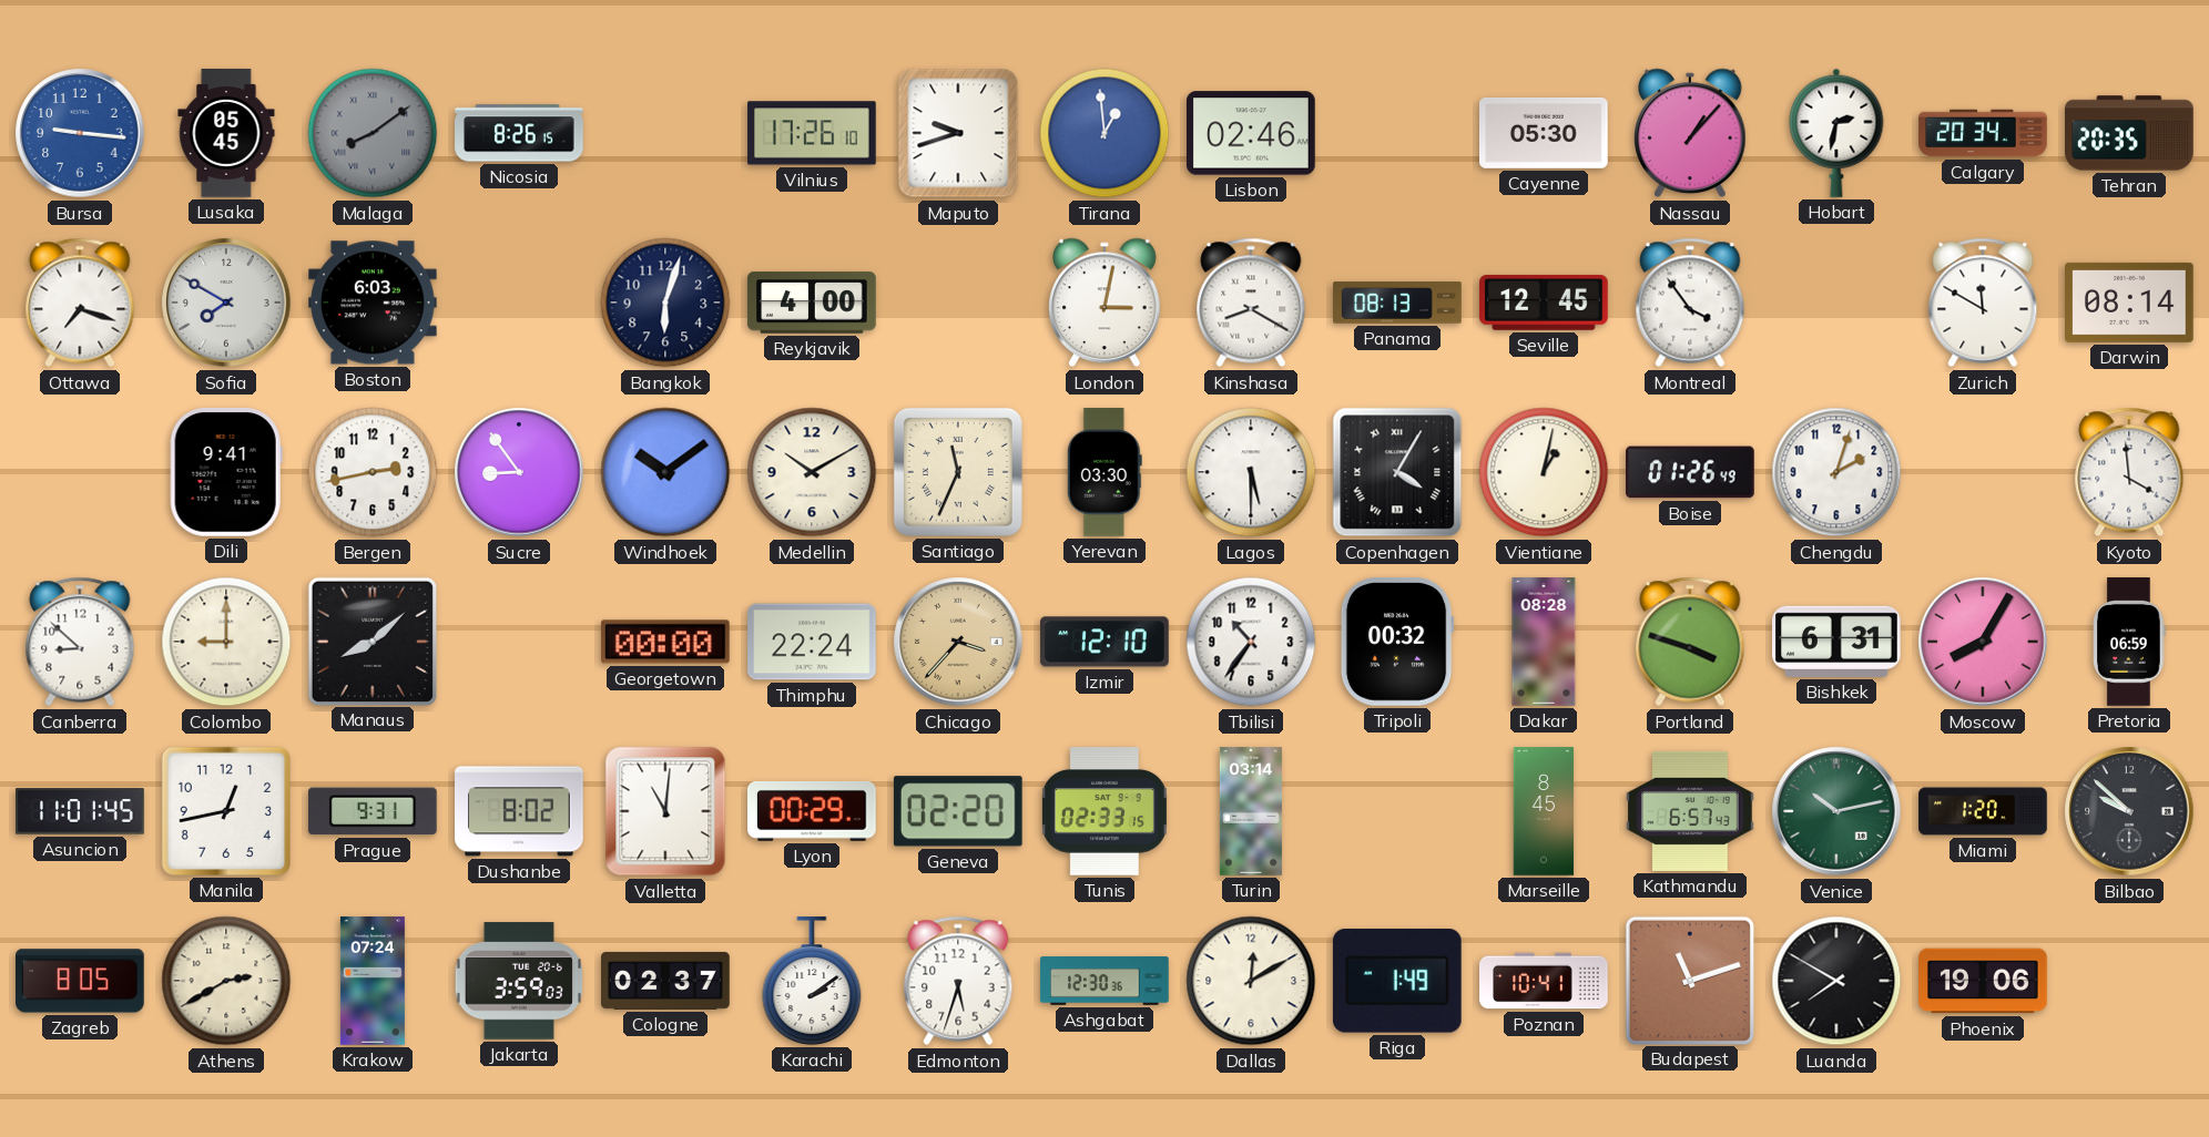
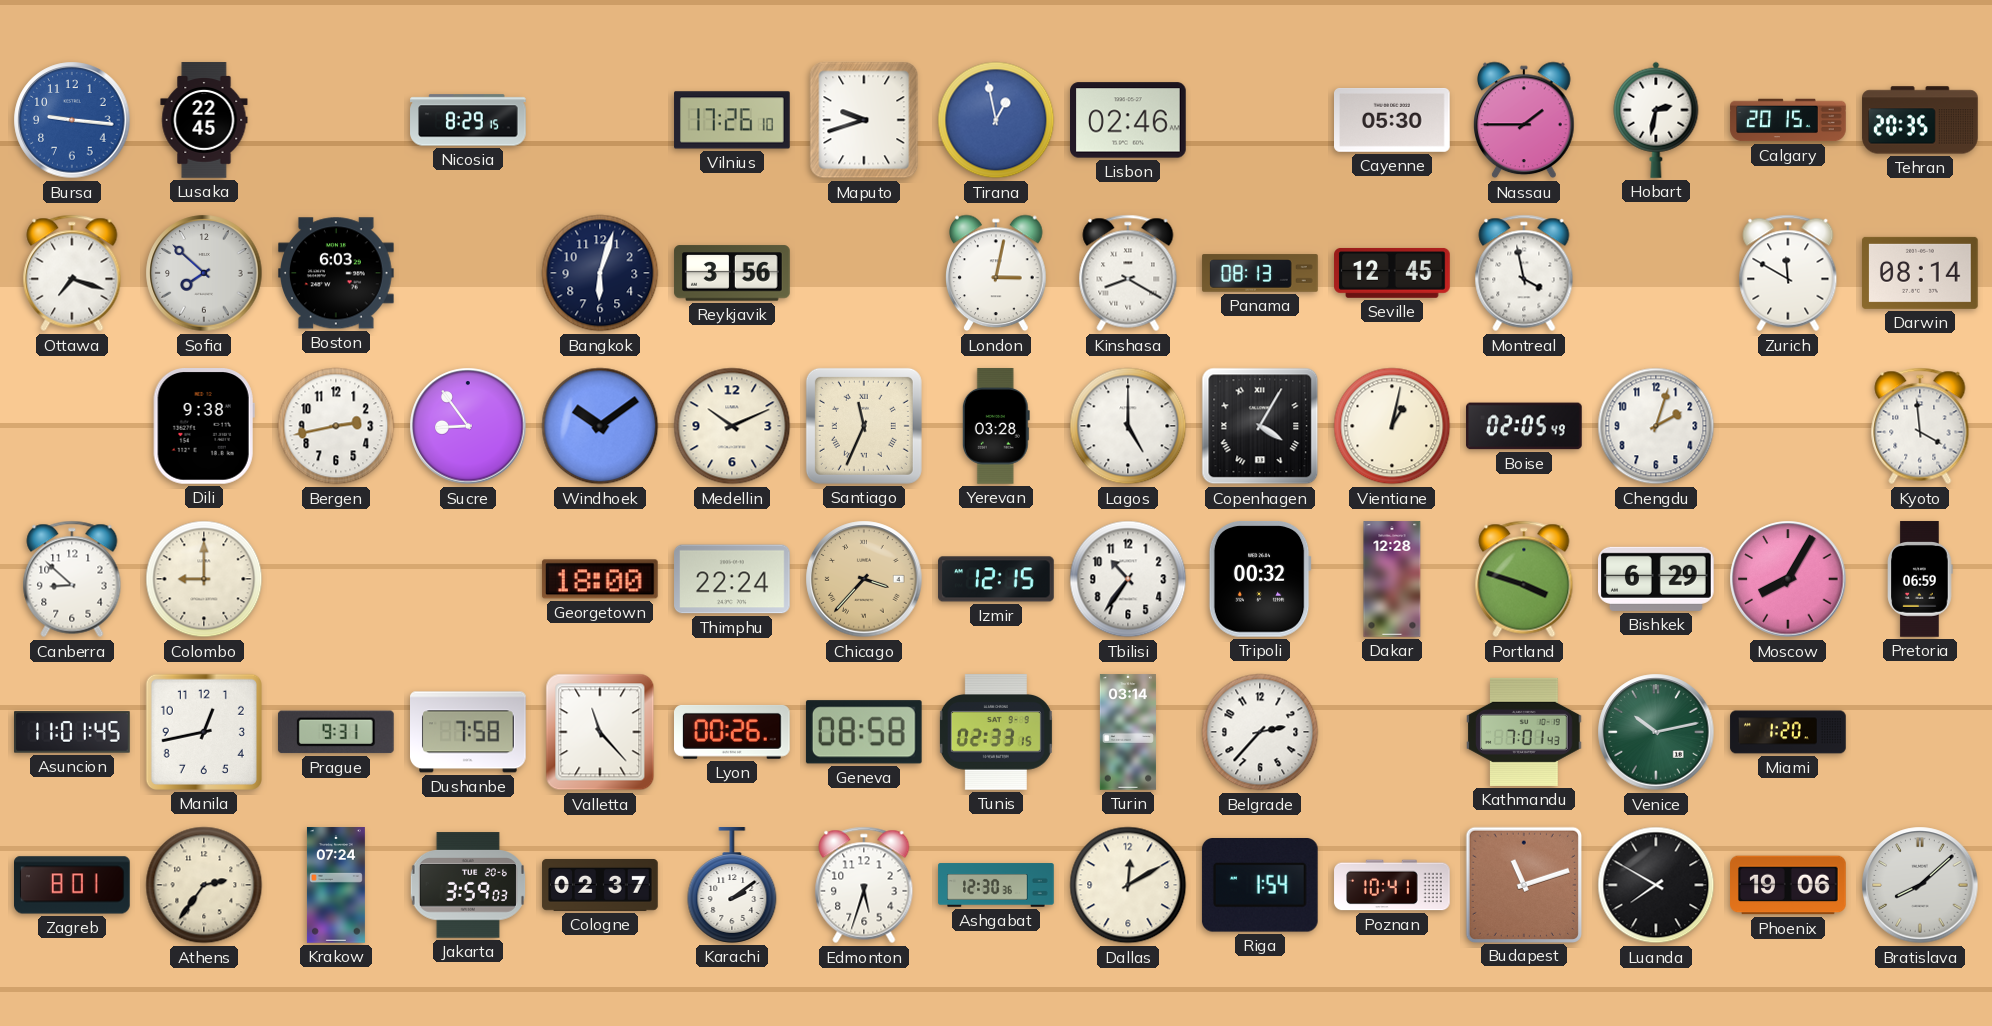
Lusaka: 05:45 -> 22:45 (204, 120)
Malaga: 8:09 -> none (373, 133)
Nicosia: 8:26 -> 8:29 (468, 120)
Tirana: 12:59 -> 12:58 (996, 120)
Nassau: 1:07 -> 1:45 (1525, 120)
Calgary: 20:34 -> 20:15 (1788, 120)
Sofia: 7:50 -> 7:52 (204, 273)
Reykjavik: 4:00 -> 3:56 (732, 273)
Montreal: 3:54 -> 3:58 (1524, 273)
Dili: 9:41 -> 9:38 (204, 427)
Medellin: 10:10 -> 10:11 (732, 426)
Yerevan: 03:30 -> 03:28 (996, 426)
Lagos: 5:30 -> 5:00 (1128, 426)
Boise: 01:26 -> 02:05 (1524, 426)
Manaus: 8:08 -> none (371, 641)
Georgetown: 00:00 -> 18:00 (600, 579)
Izmir: 12:10 -> 12:15 (996, 579)
Dakar: 08:28 -> 12:28 (1392, 579)
Bishkek: 6:31 -> 6:29 (1657, 579)
Dushanbe: 8:02 -> 7:58 (469, 732)
Valletta: 11:01 -> 11:23 (600, 732)
Lyon: 00:29 -> 00:26 (733, 732)
Geneva: 02:20 -> 08:58 (864, 732)
Belgrade: none -> 2:37 (1260, 732)
Marseille: 8:45 -> none (1544, 811)
Kathmandu: 6:57 -> 7:01 (1524, 732)
Bilbao: 9:52 -> none (2129, 811)
Zagreb: 8:05 -> 8:01 (73, 885)
Athens: 2:40 -> 2:36 (204, 885)
Riga: 1:49 -> 1:54 (1260, 885)
Bratislava: none -> 8:08 (1920, 885)
